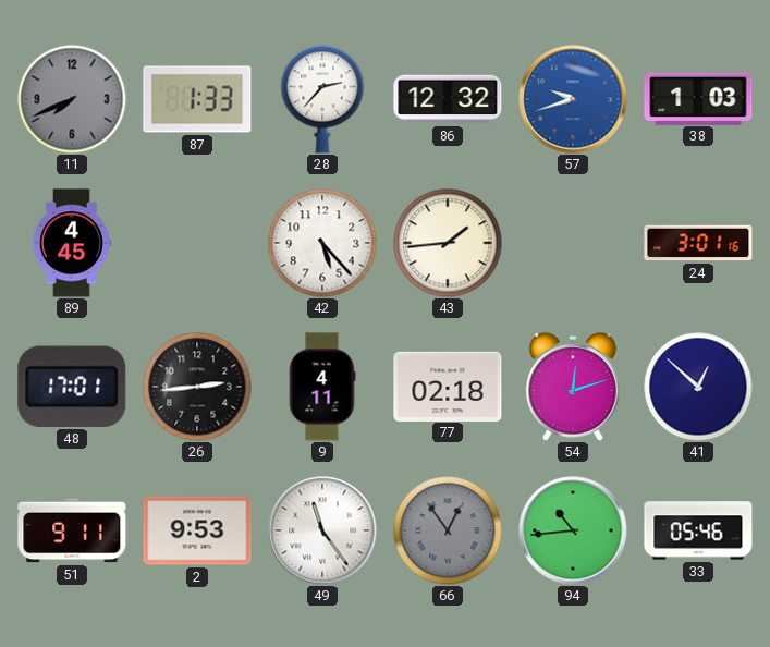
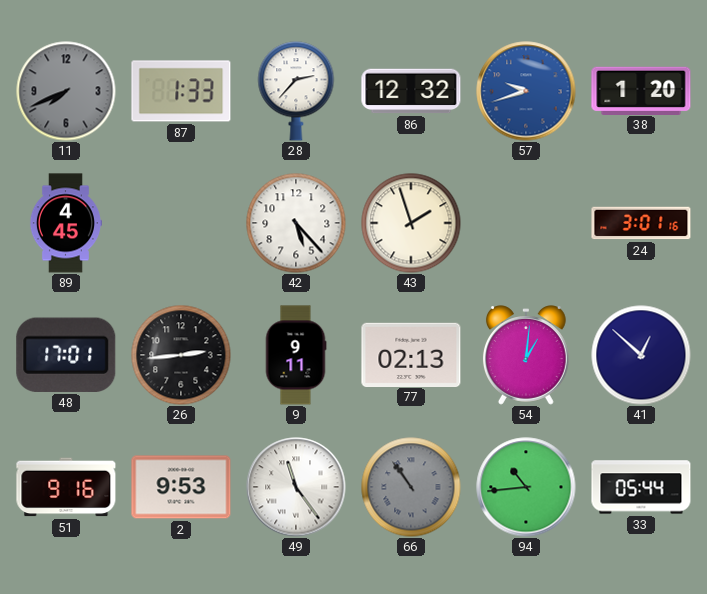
38: 1:03 -> 1:20 (641, 90)
43: 1:44 -> 1:57 (411, 223)
9: 4:11 -> 9:11 (296, 355)
77: 02:18 -> 02:13 (411, 354)
54: 12:12 -> 1:01 (526, 355)
51: 9:11 -> 9:16 (66, 487)
66: 12:54 -> 10:54 (411, 487)
33: 05:46 -> 05:44 (641, 487)
